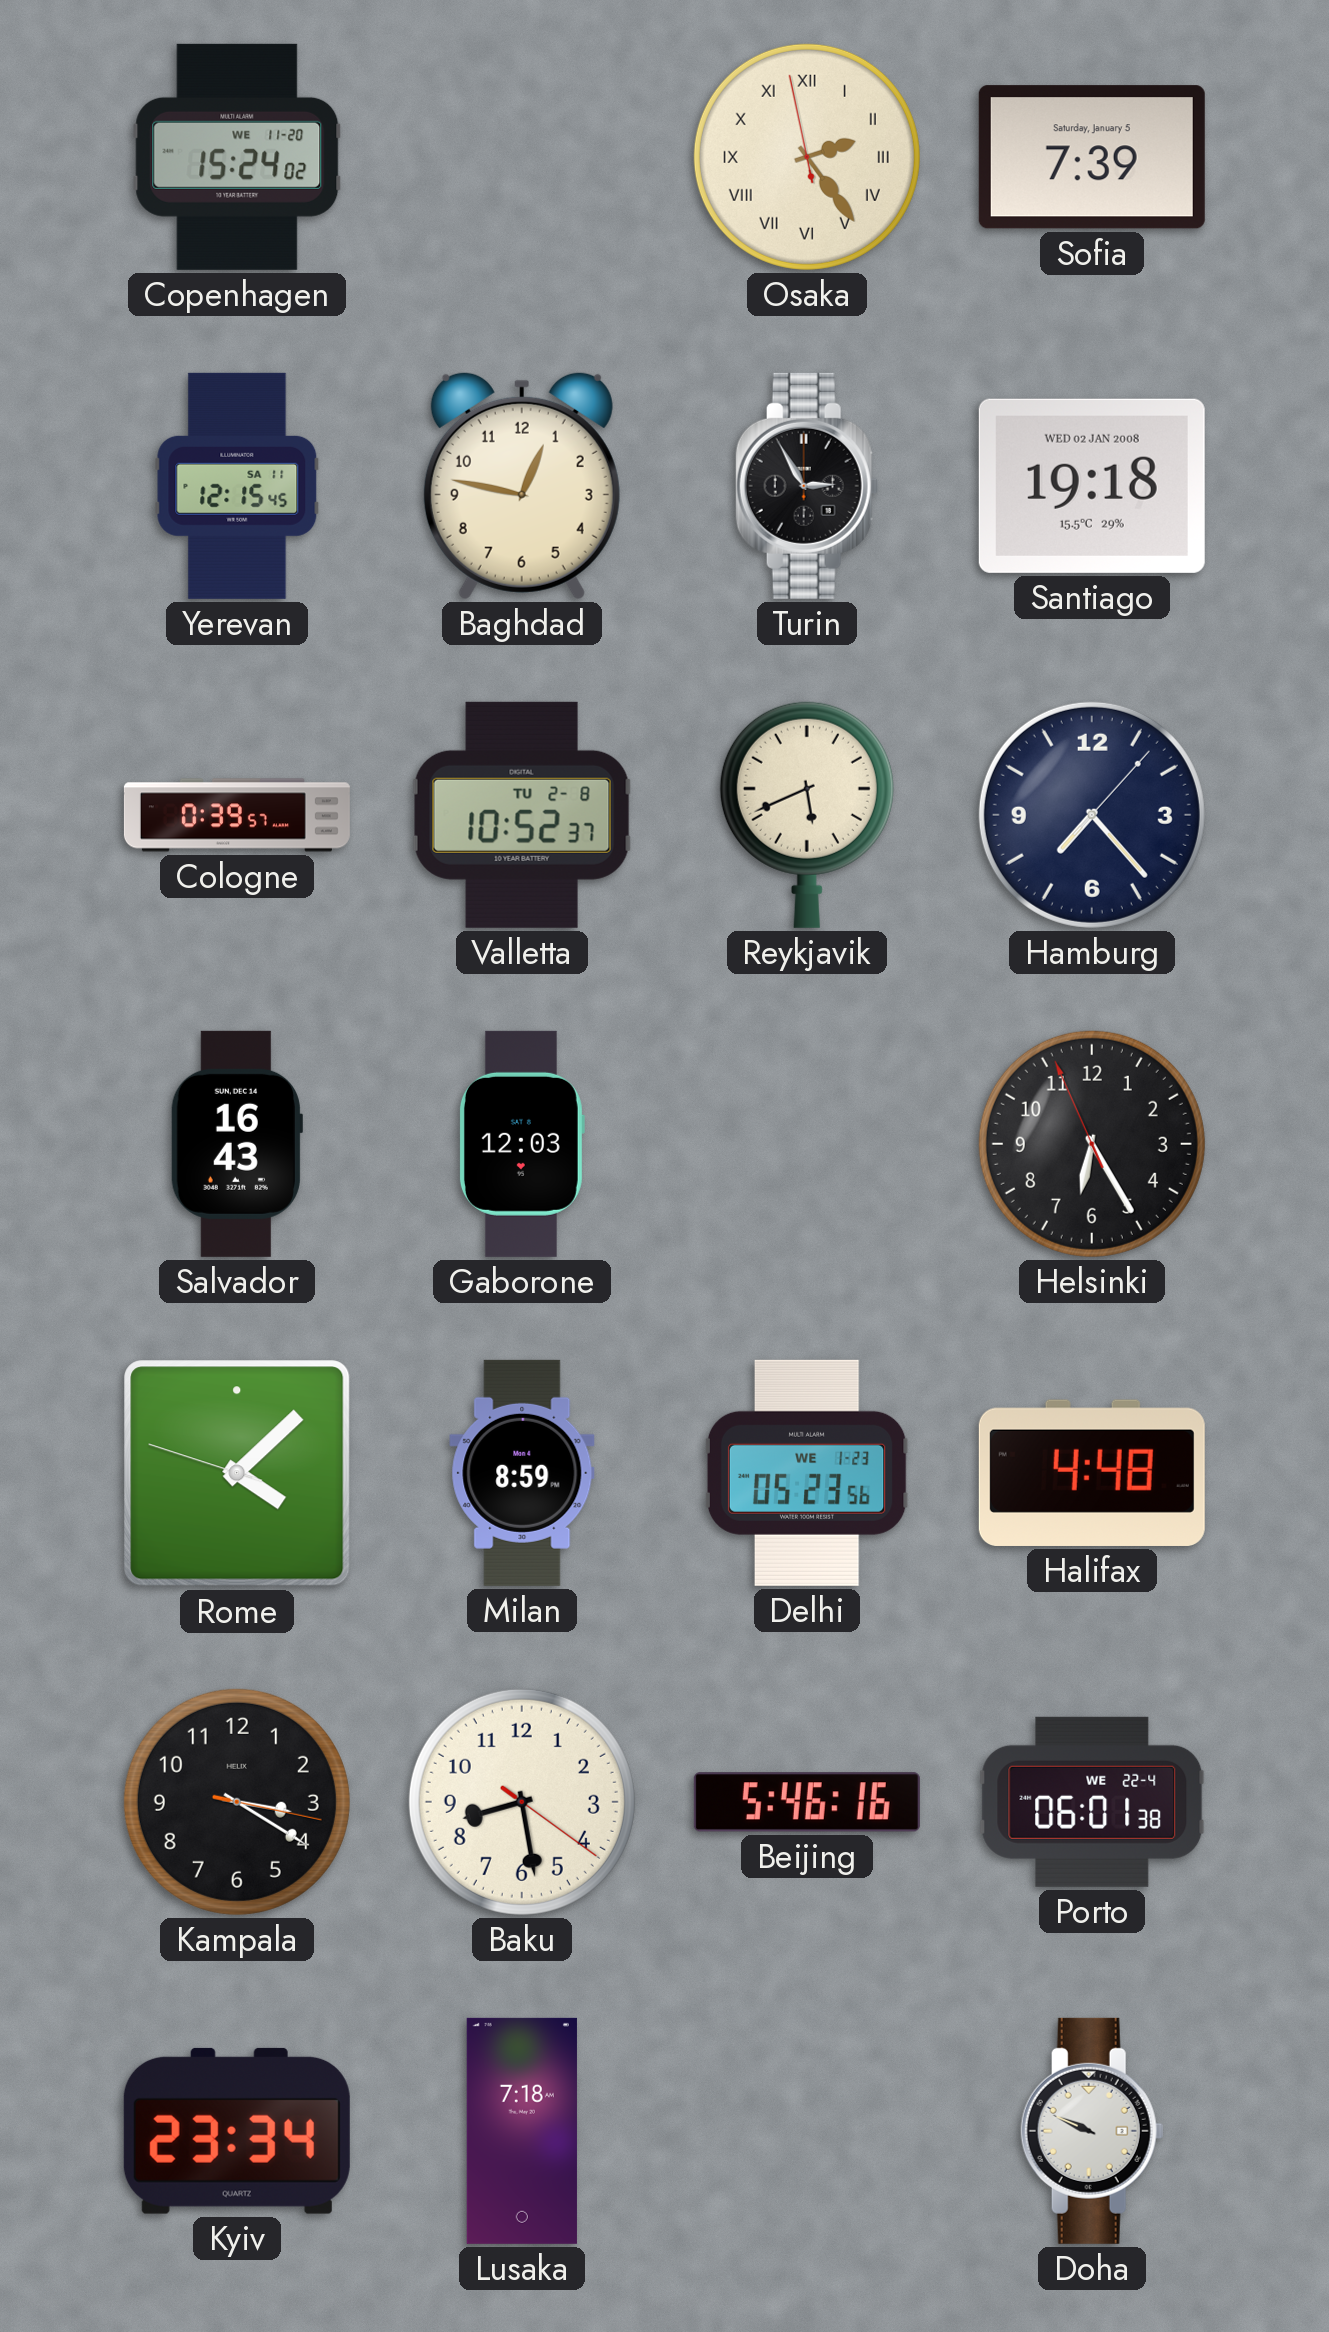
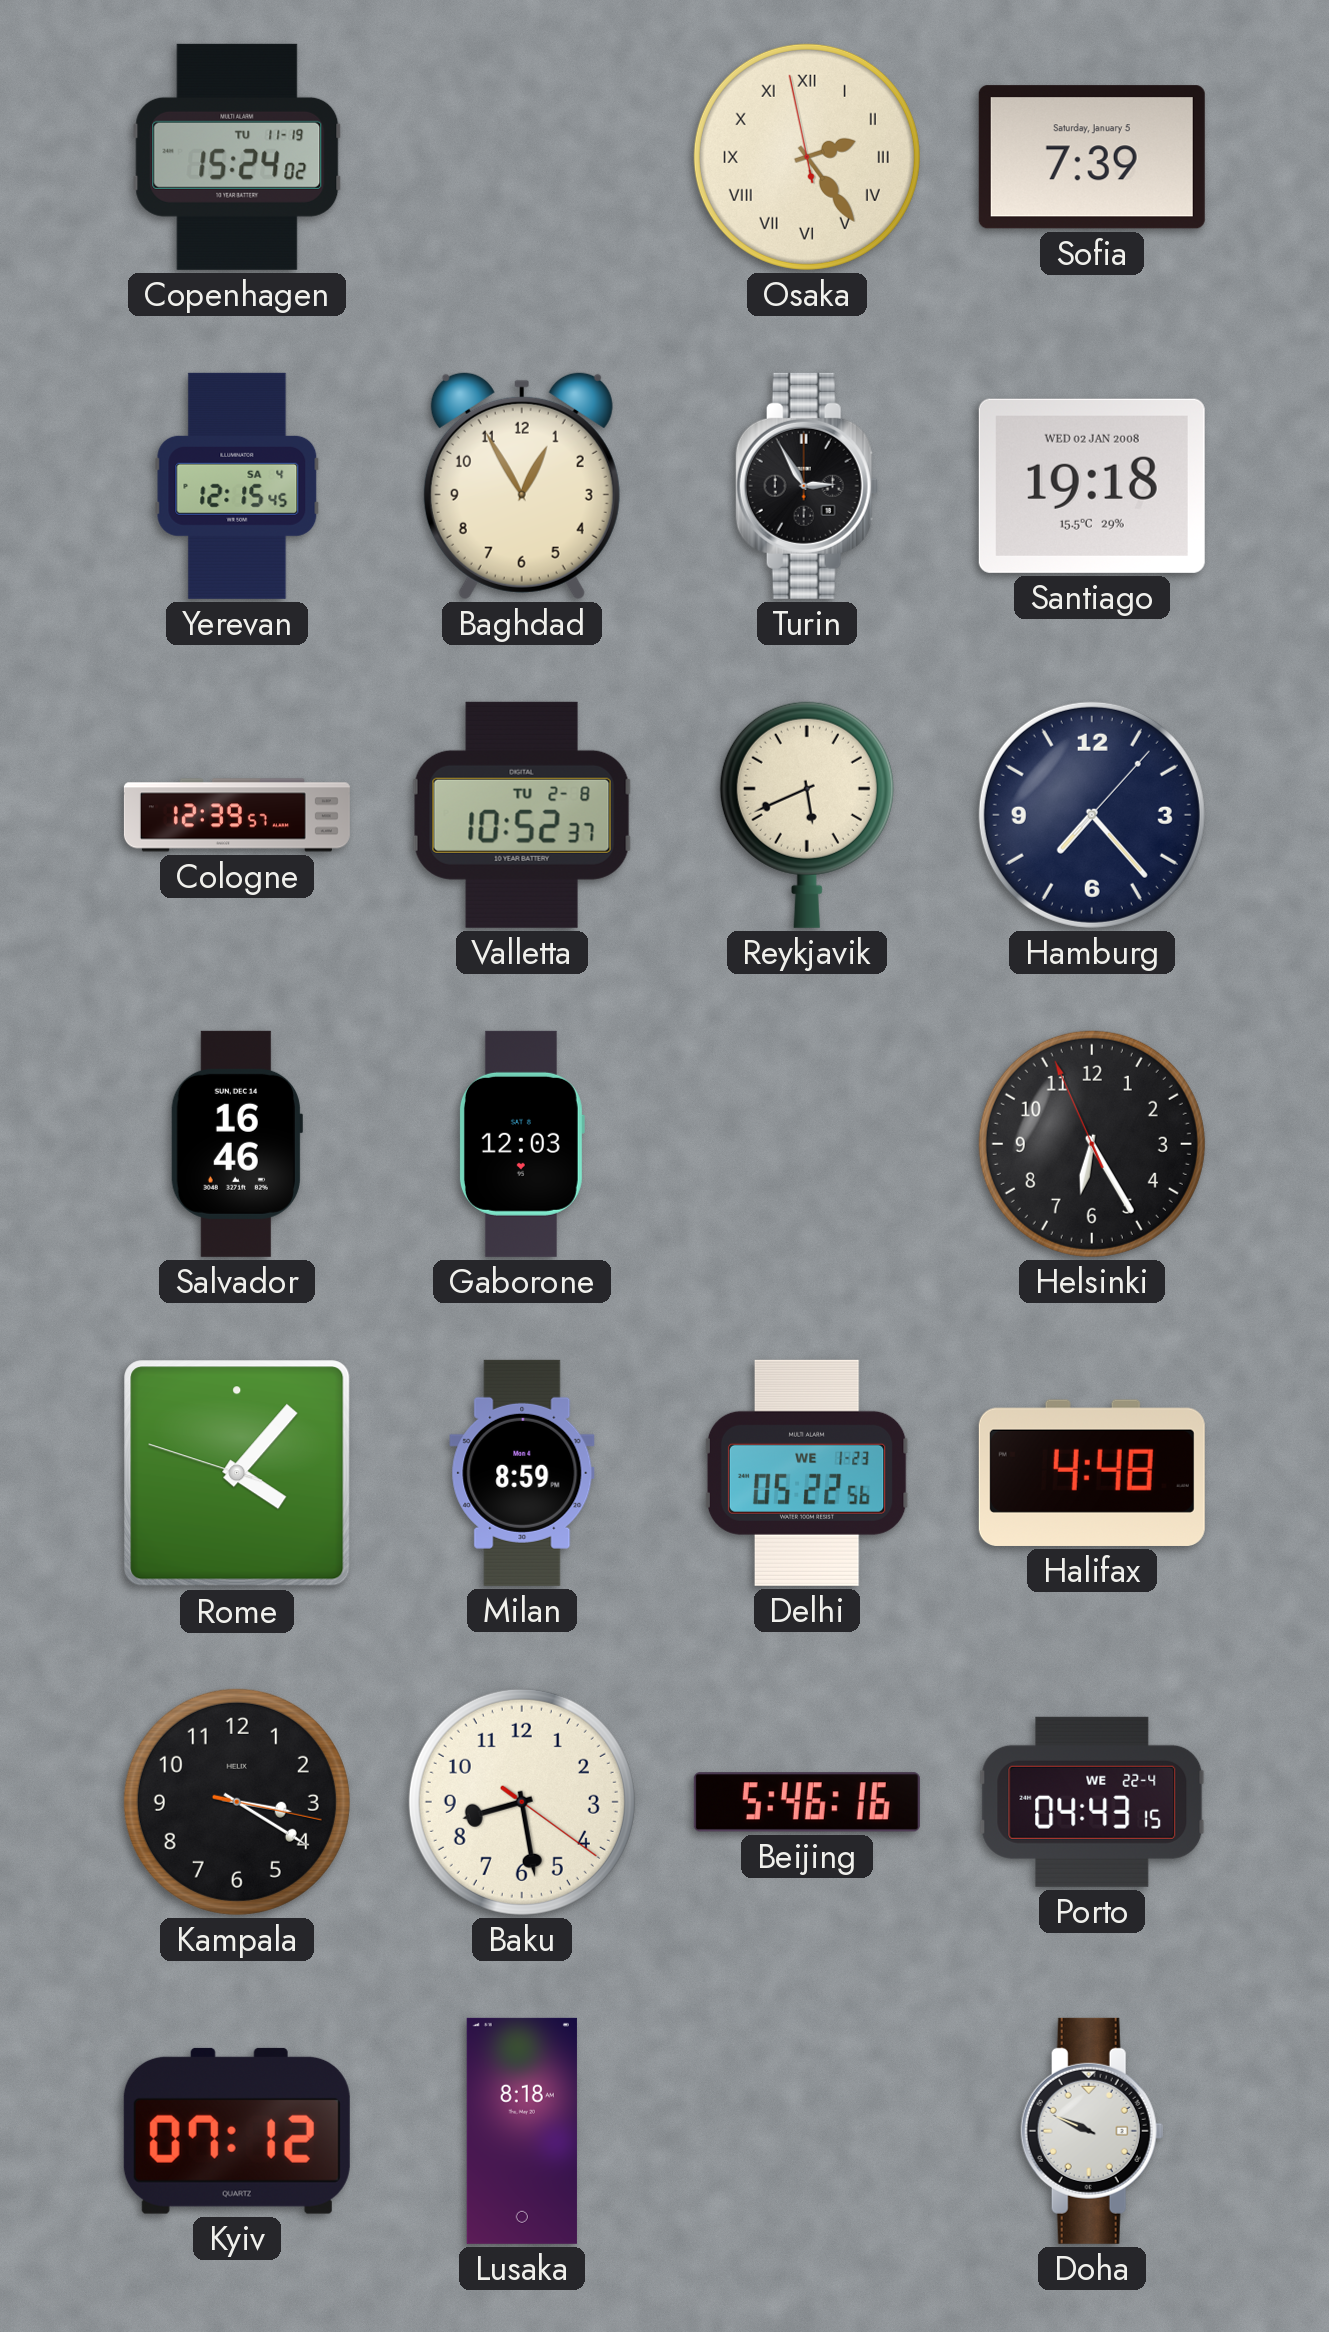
Copenhagen date: WE 11-20 -> TU 11-19 (237, 157)
Yerevan date: SA 11 -> SA 4 (237, 486)
Baghdad: 12:47 -> 12:55 (522, 485)
Cologne: 0:39 -> 12:39 (237, 815)
Salvador: 16:43 -> 16:46 (236, 1144)
Rome: 4:07 -> 4:06 (237, 1473)
Delhi: 05:23 -> 05:22 (807, 1473)
Porto: 06:01 -> 04:43 (1092, 1802)
Kyiv: 23:34 -> 07:12 (237, 2131)
Lusaka: 7:18 -> 8:18 (522, 2131)
